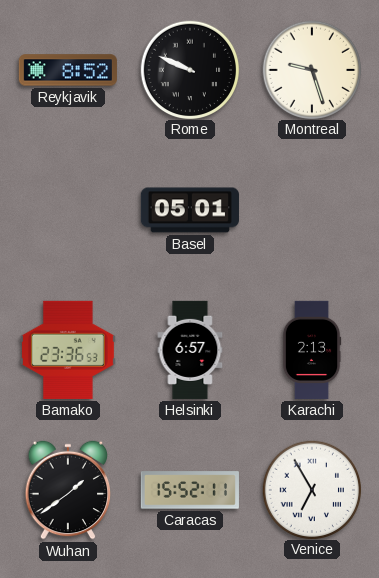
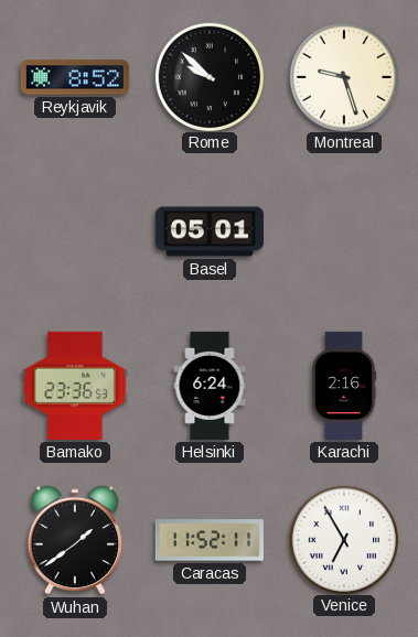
Rome: 9:49 -> 9:52 (208, 76)
Helsinki: 6:57 -> 6:24 (210, 386)
Karachi: 2:13 -> 2:16 (344, 386)
Caracas: 15:52 -> 11:52 (210, 540)
